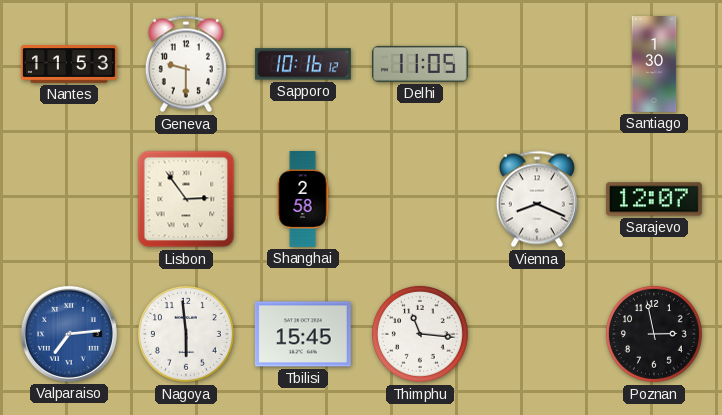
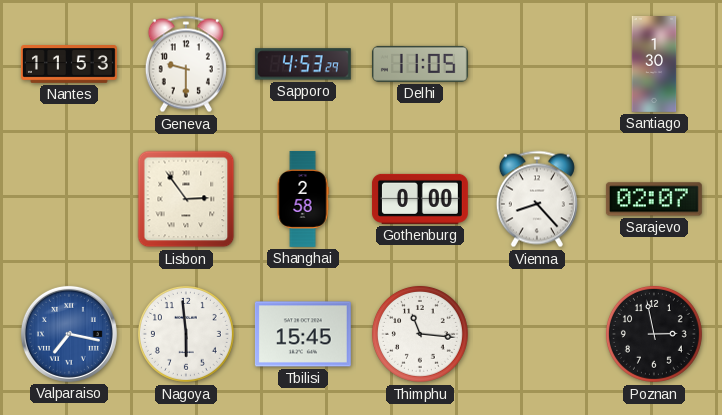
Sapporo: 10:16 -> 4:53 (303, 64)
Gothenburg: none -> 0:00 (420, 199)
Vienna: 8:19 -> 8:23 (537, 199)
Sarajevo: 12:07 -> 02:07 (654, 199)
Valparaiso: 7:14 -> 7:17 (69, 334)
